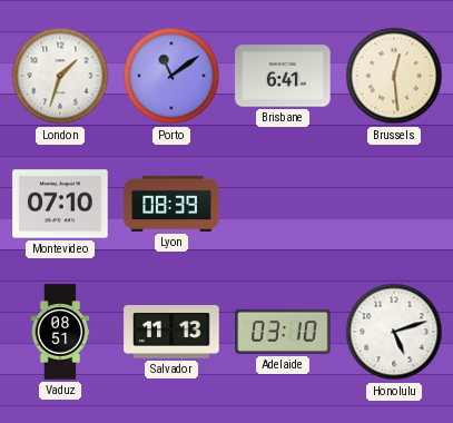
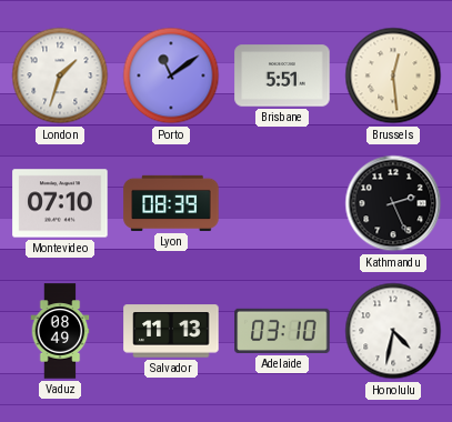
Brisbane: 6:41 -> 5:51 (282, 76)
Kathmandu: none -> 2:26 (393, 203)
Vaduz: 08:51 -> 08:49 (60, 331)
Honolulu: 5:12 -> 4:32 (393, 331)
